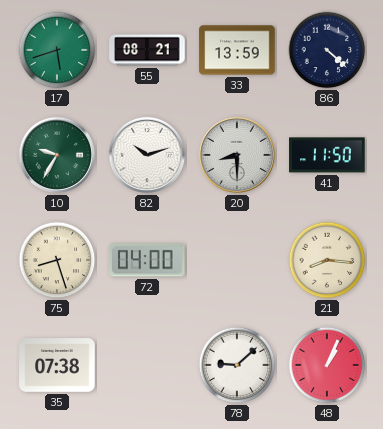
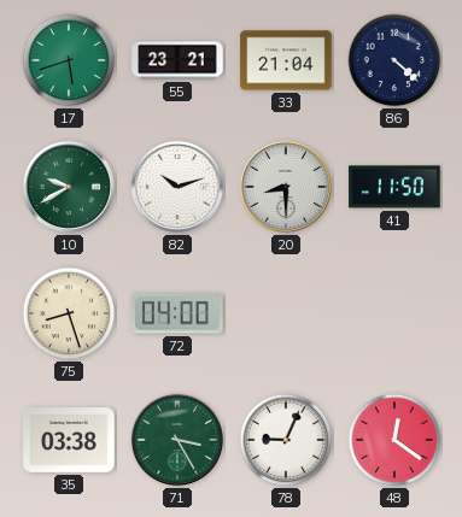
55: 08:21 -> 23:21 (177, 60)
33: 13:59 -> 21:04 (286, 60)
10: 9:35 -> 9:40 (69, 187)
21: 8:16 -> none (327, 260)
35: 07:38 -> 03:38 (69, 440)
71: none -> 3:25 (177, 440)
78: 9:08 -> 9:04 (286, 440)
48: 1:04 -> 12:21 (394, 440)
